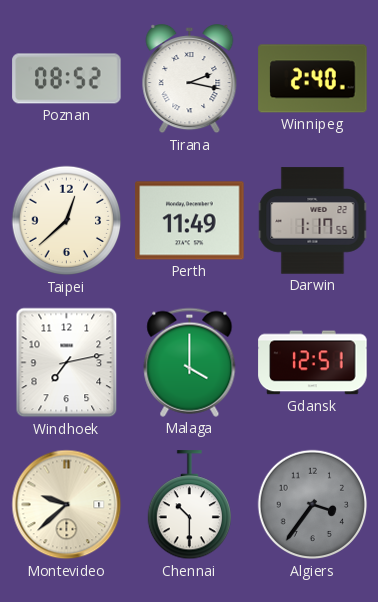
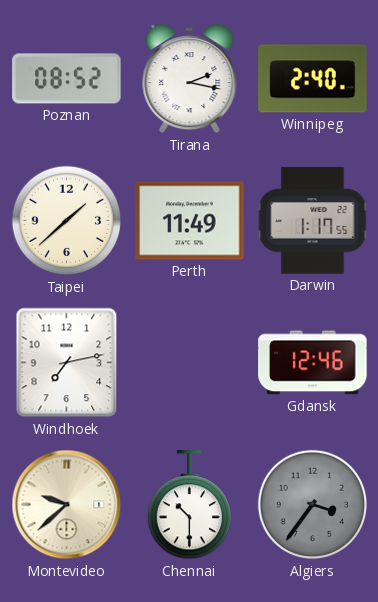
Taipei: 12:38 -> 1:38 (67, 221)
Malaga: 4:00 -> none (190, 362)
Gdansk: 12:51 -> 12:46 (313, 363)
